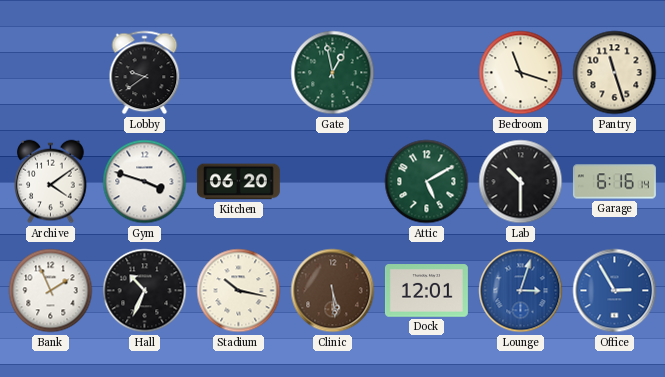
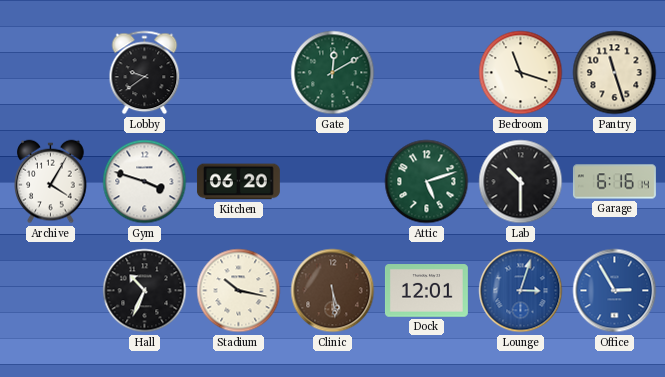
Gate: 12:58 -> 12:10 (333, 73)
Archive: 4:09 -> 4:05 (51, 182)
Attic: 5:10 -> 5:12 (427, 182)
Bank: 1:56 -> none (51, 291)
